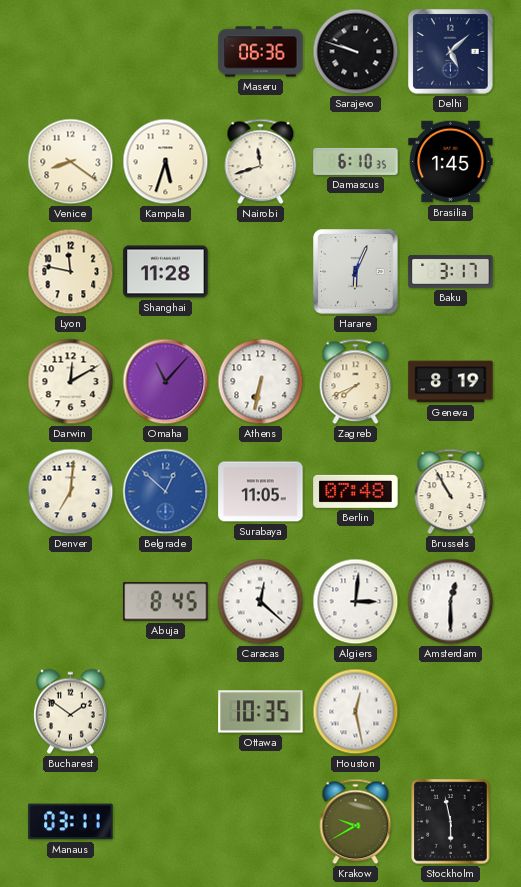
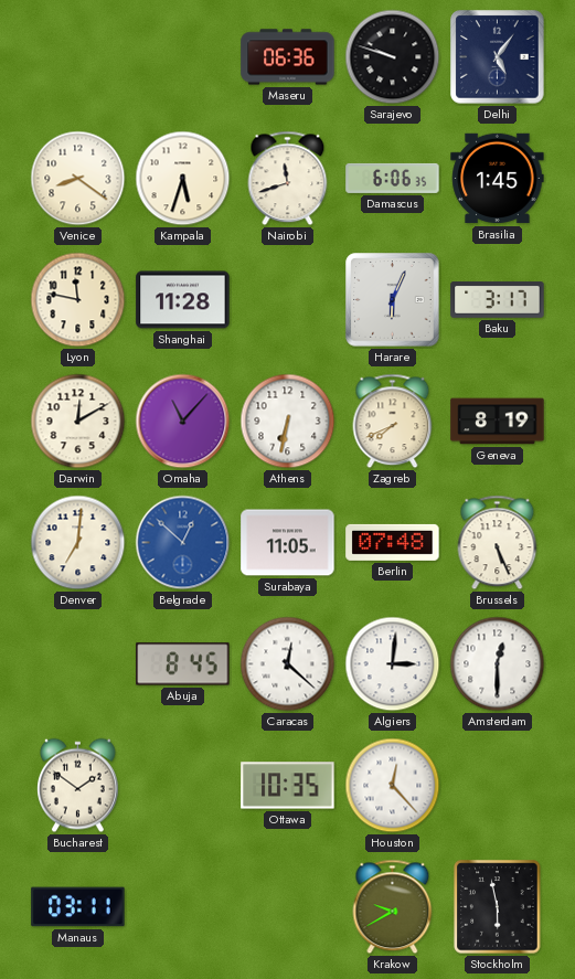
Delhi: 5:08 -> 5:06 (498, 57)
Damascus: 6:10 -> 6:06 (393, 178)
Brussels: 10:55 -> 5:26 (498, 543)
Houston: 12:28 -> 12:23 (393, 786)
